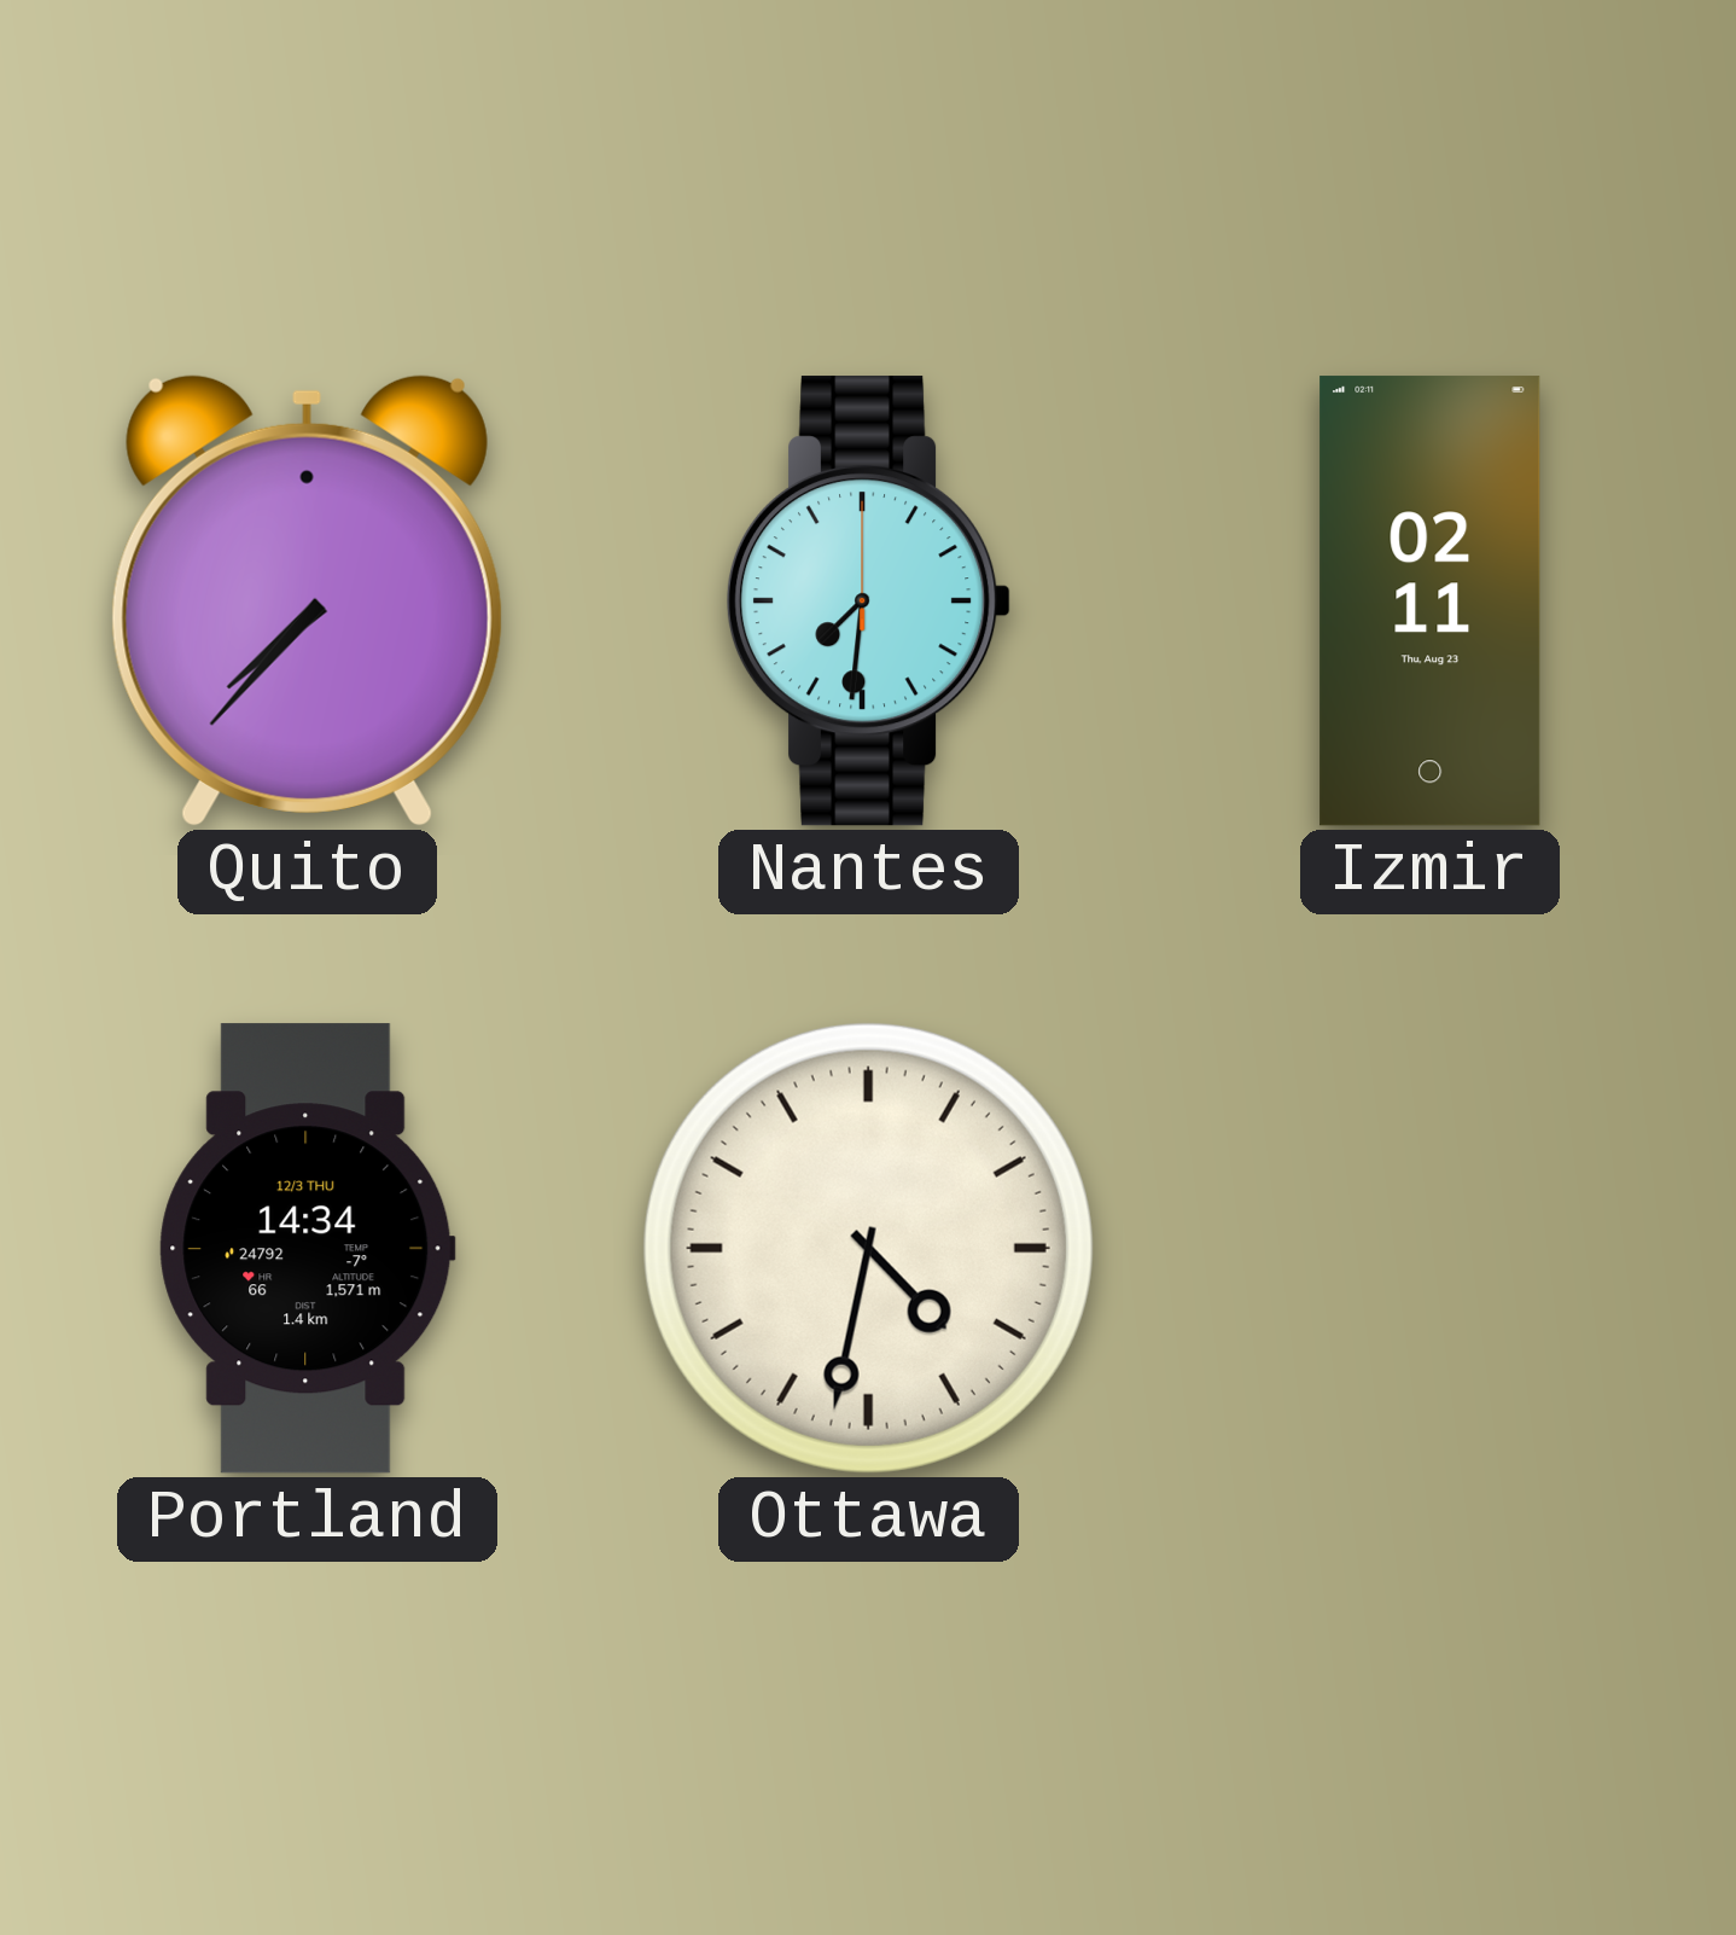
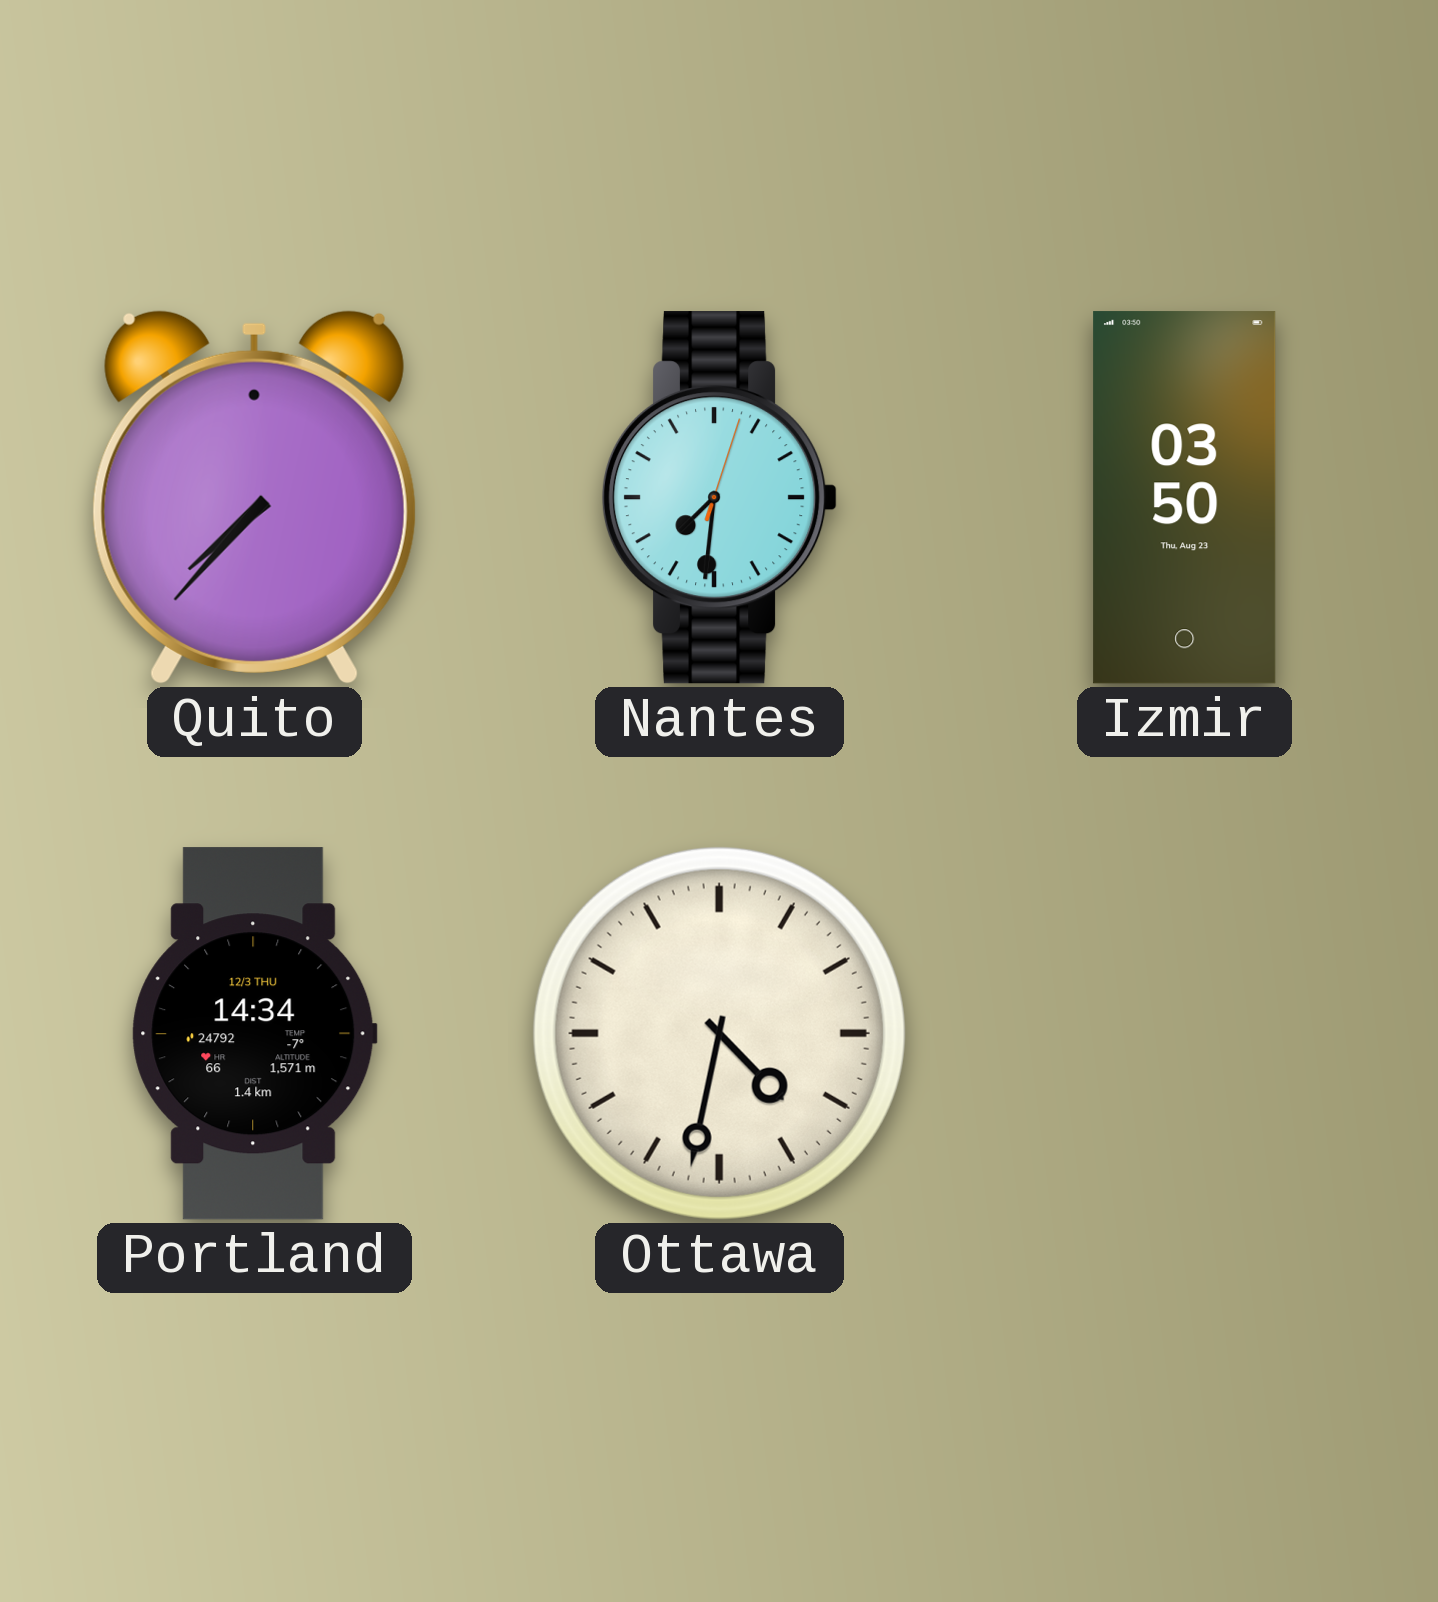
Nantes: 7:31:00 -> 7:31:03 (720, 498)
Izmir: 02:11 -> 03:50 (1185, 498)
